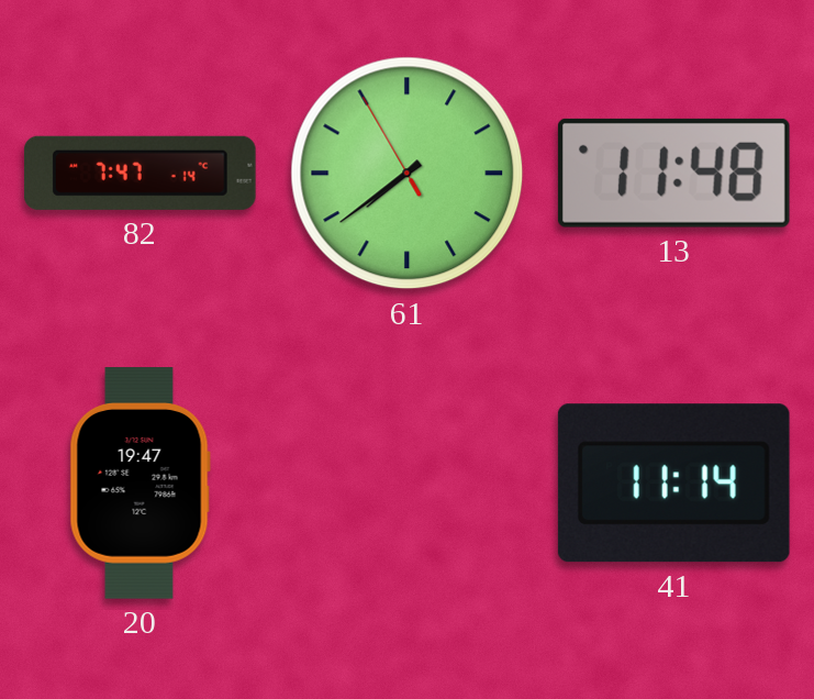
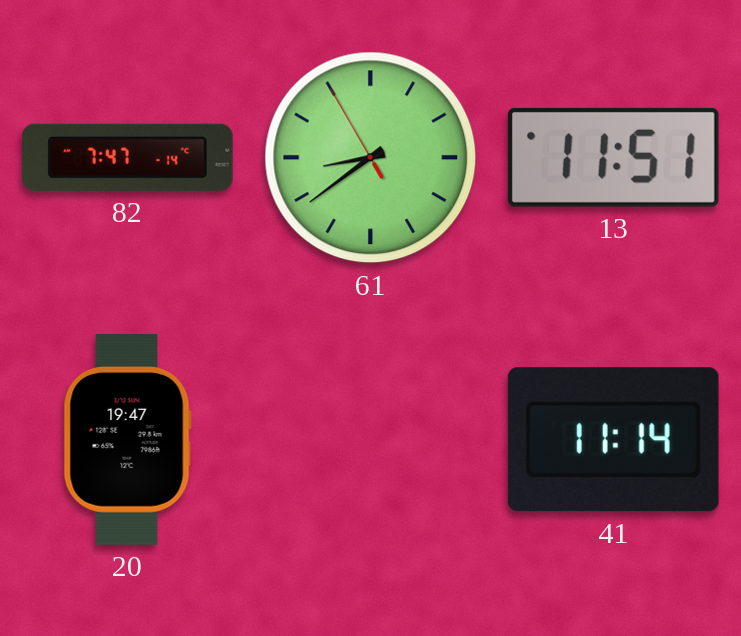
61: 7:38 -> 8:38 (371, 158)
13: 11:48 -> 11:51 (613, 157)
